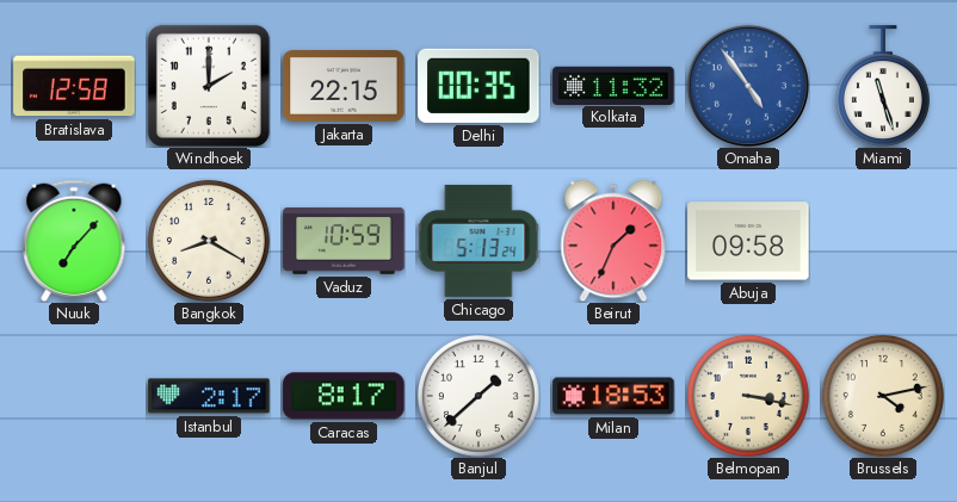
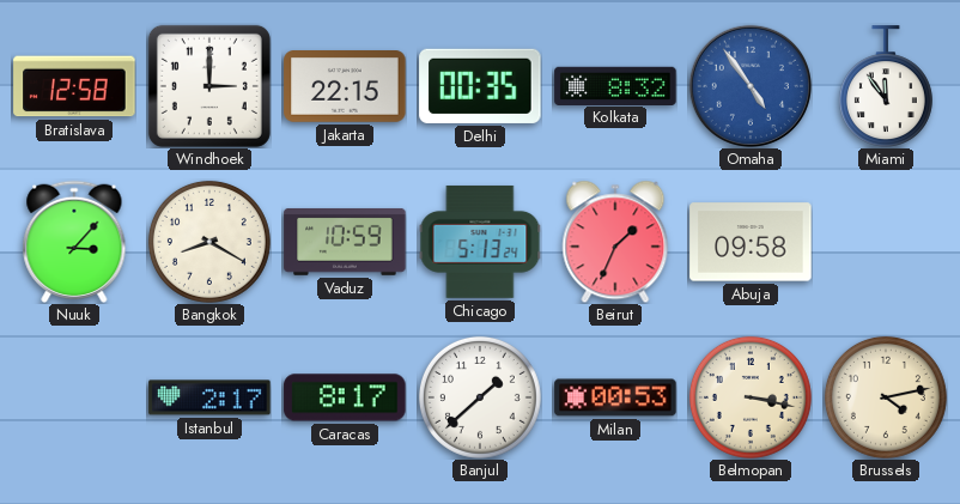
Windhoek: 2:00 -> 3:00 (209, 86)
Kolkata: 11:32 -> 8:32 (615, 85)
Miami: 11:27 -> 11:54 (886, 86)
Nuuk: 7:07 -> 3:07 (74, 241)
Milan: 18:53 -> 00:53 (615, 397)
